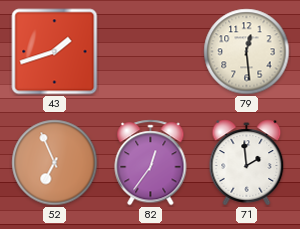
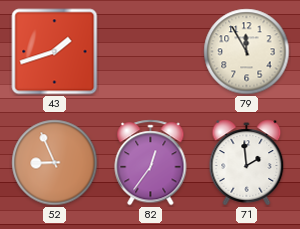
79: 12:29 -> 11:55 (247, 52)
52: 6:56 -> 8:56 (55, 163)
